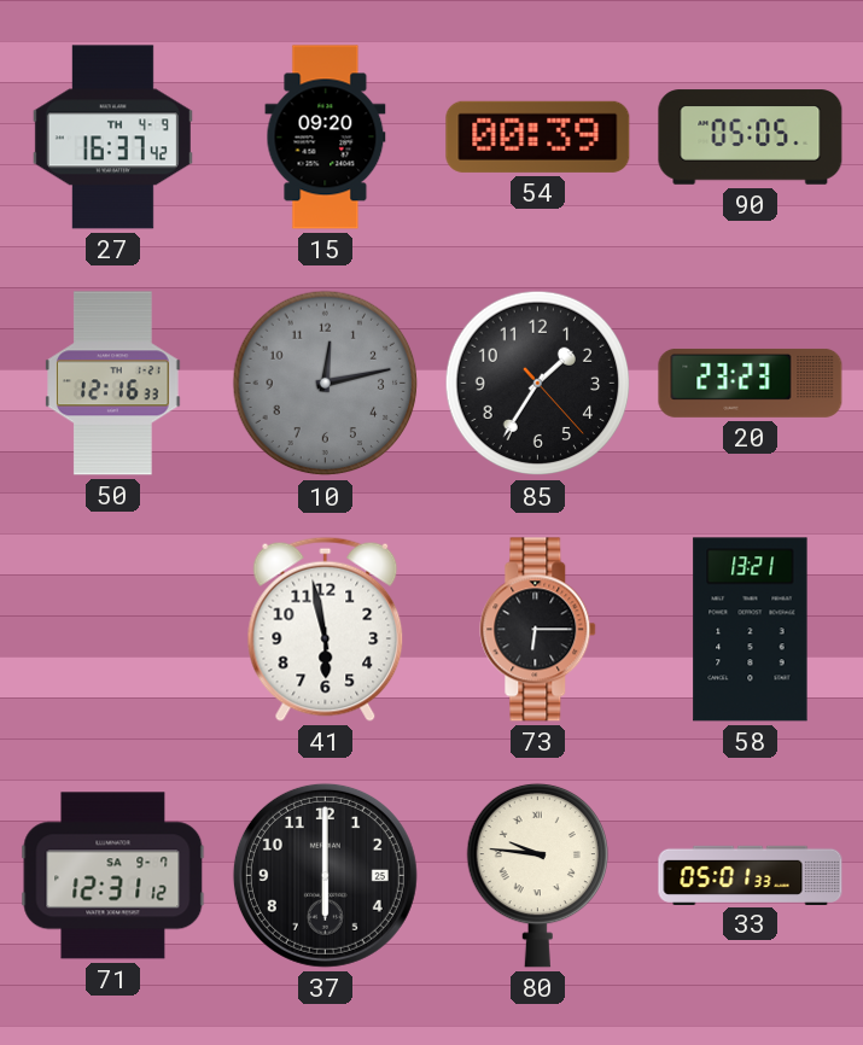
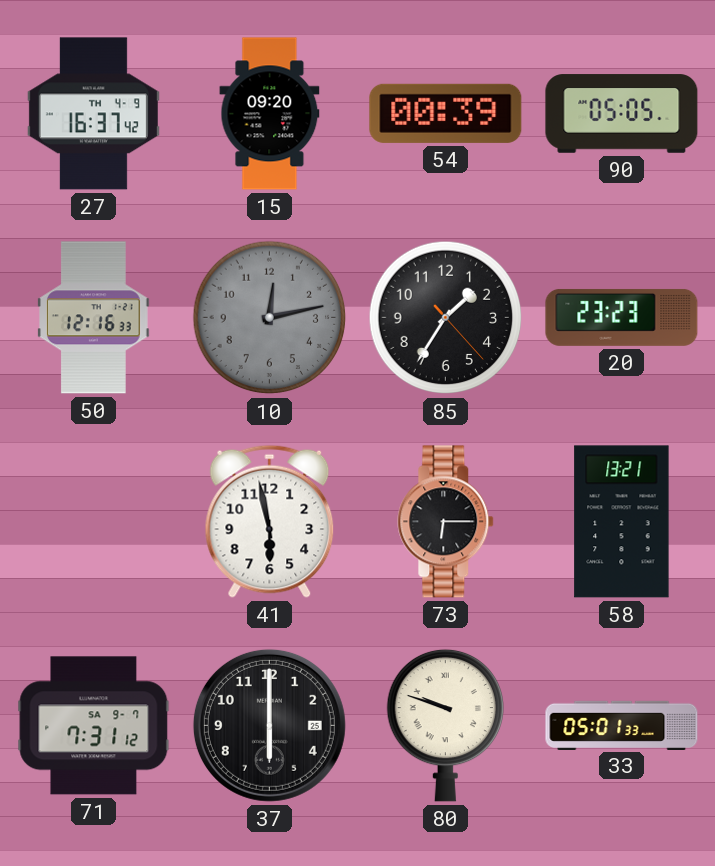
71: 12:31 -> 7:31 (94, 726)
80: 9:46 -> 9:48 (445, 725)
